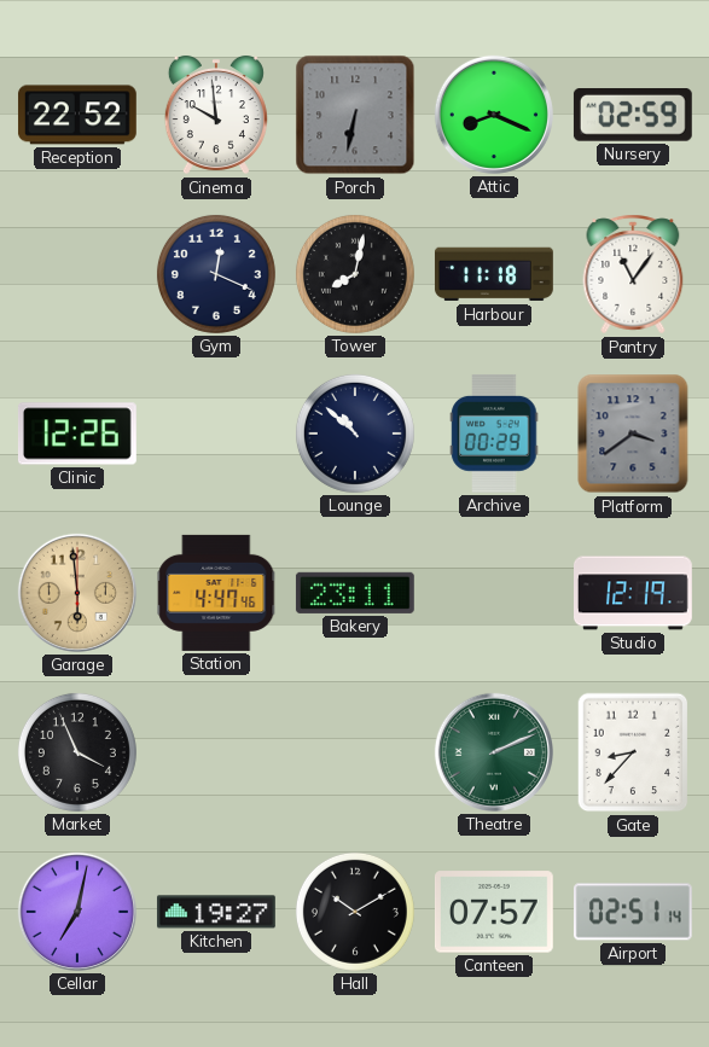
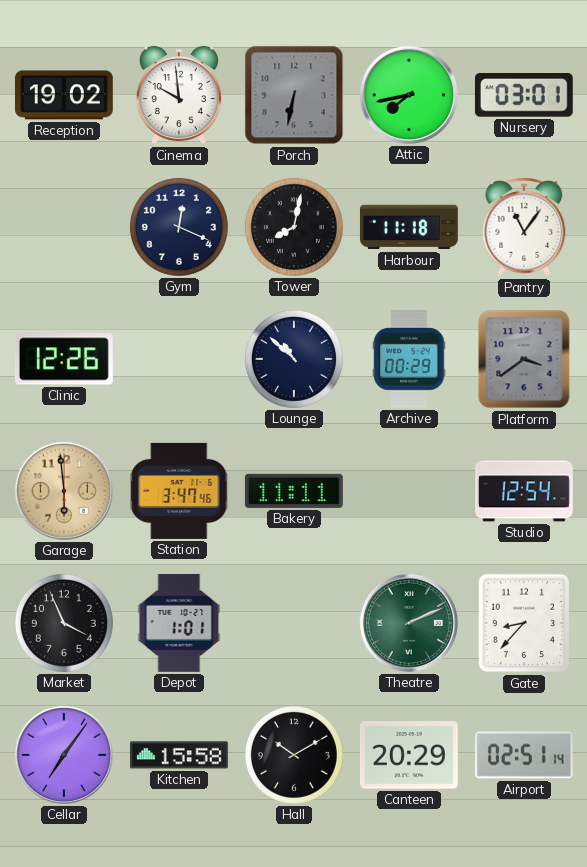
Reception: 22:52 -> 19:02 (64, 95)
Attic: 8:19 -> 7:43 (409, 95)
Nursery: 02:59 -> 03:01 (524, 96)
Station: 4:47 -> 3:47 (179, 491)
Bakery: 23:11 -> 11:11 (294, 491)
Studio: 12:19 -> 12:54 (525, 491)
Depot: none -> 1:01 (179, 623)
Cellar: 7:02 -> 7:06 (64, 755)
Kitchen: 19:27 -> 15:58 (179, 755)
Canteen: 07:57 -> 20:29 (409, 755)
